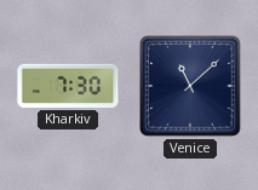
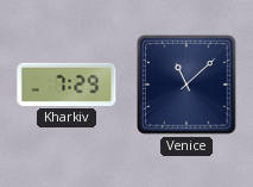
Kharkiv: 7:30 -> 7:29 (67, 85)
